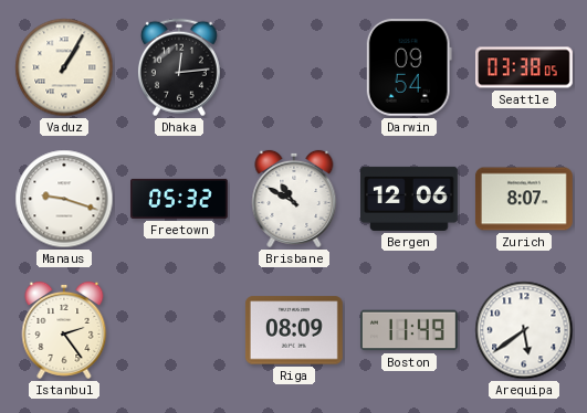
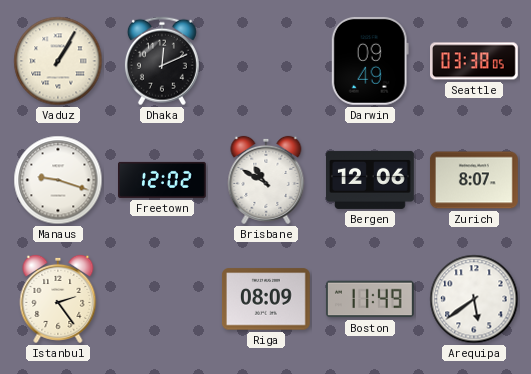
Dhaka: 12:14 -> 12:11 (162, 61)
Darwin: 09:54 -> 09:49 (370, 61)
Freetown: 05:32 -> 12:02 (163, 180)
